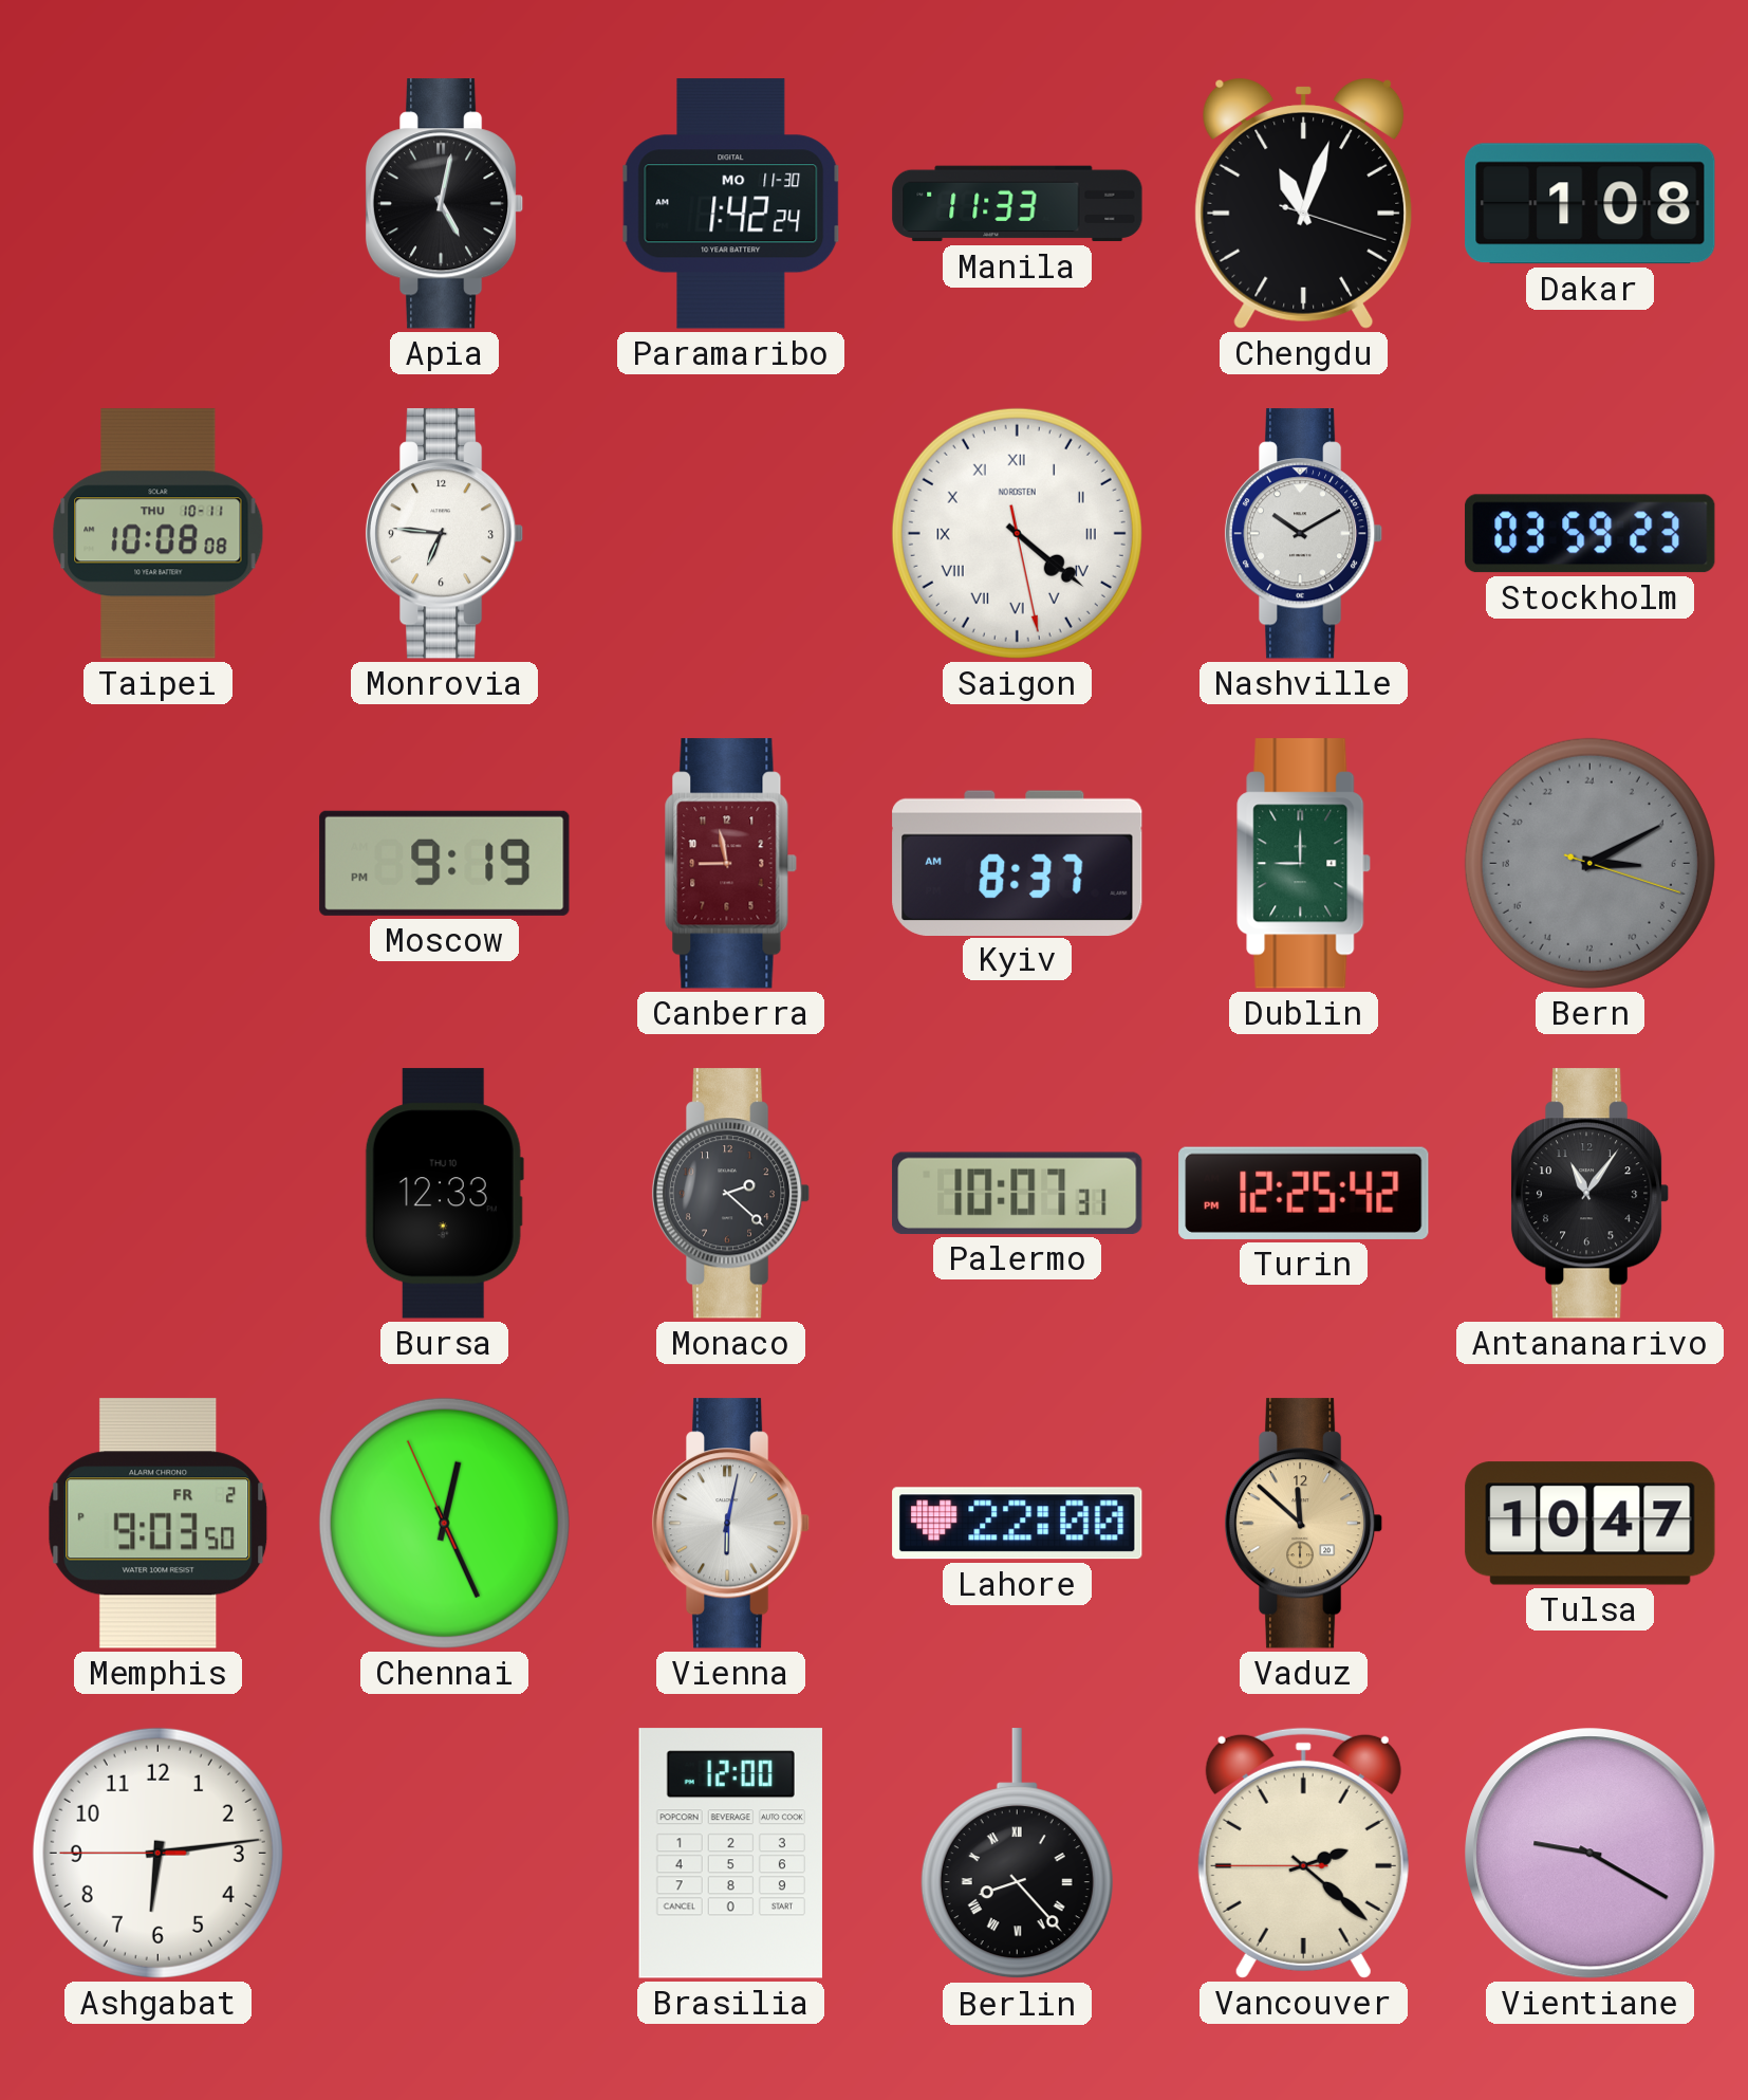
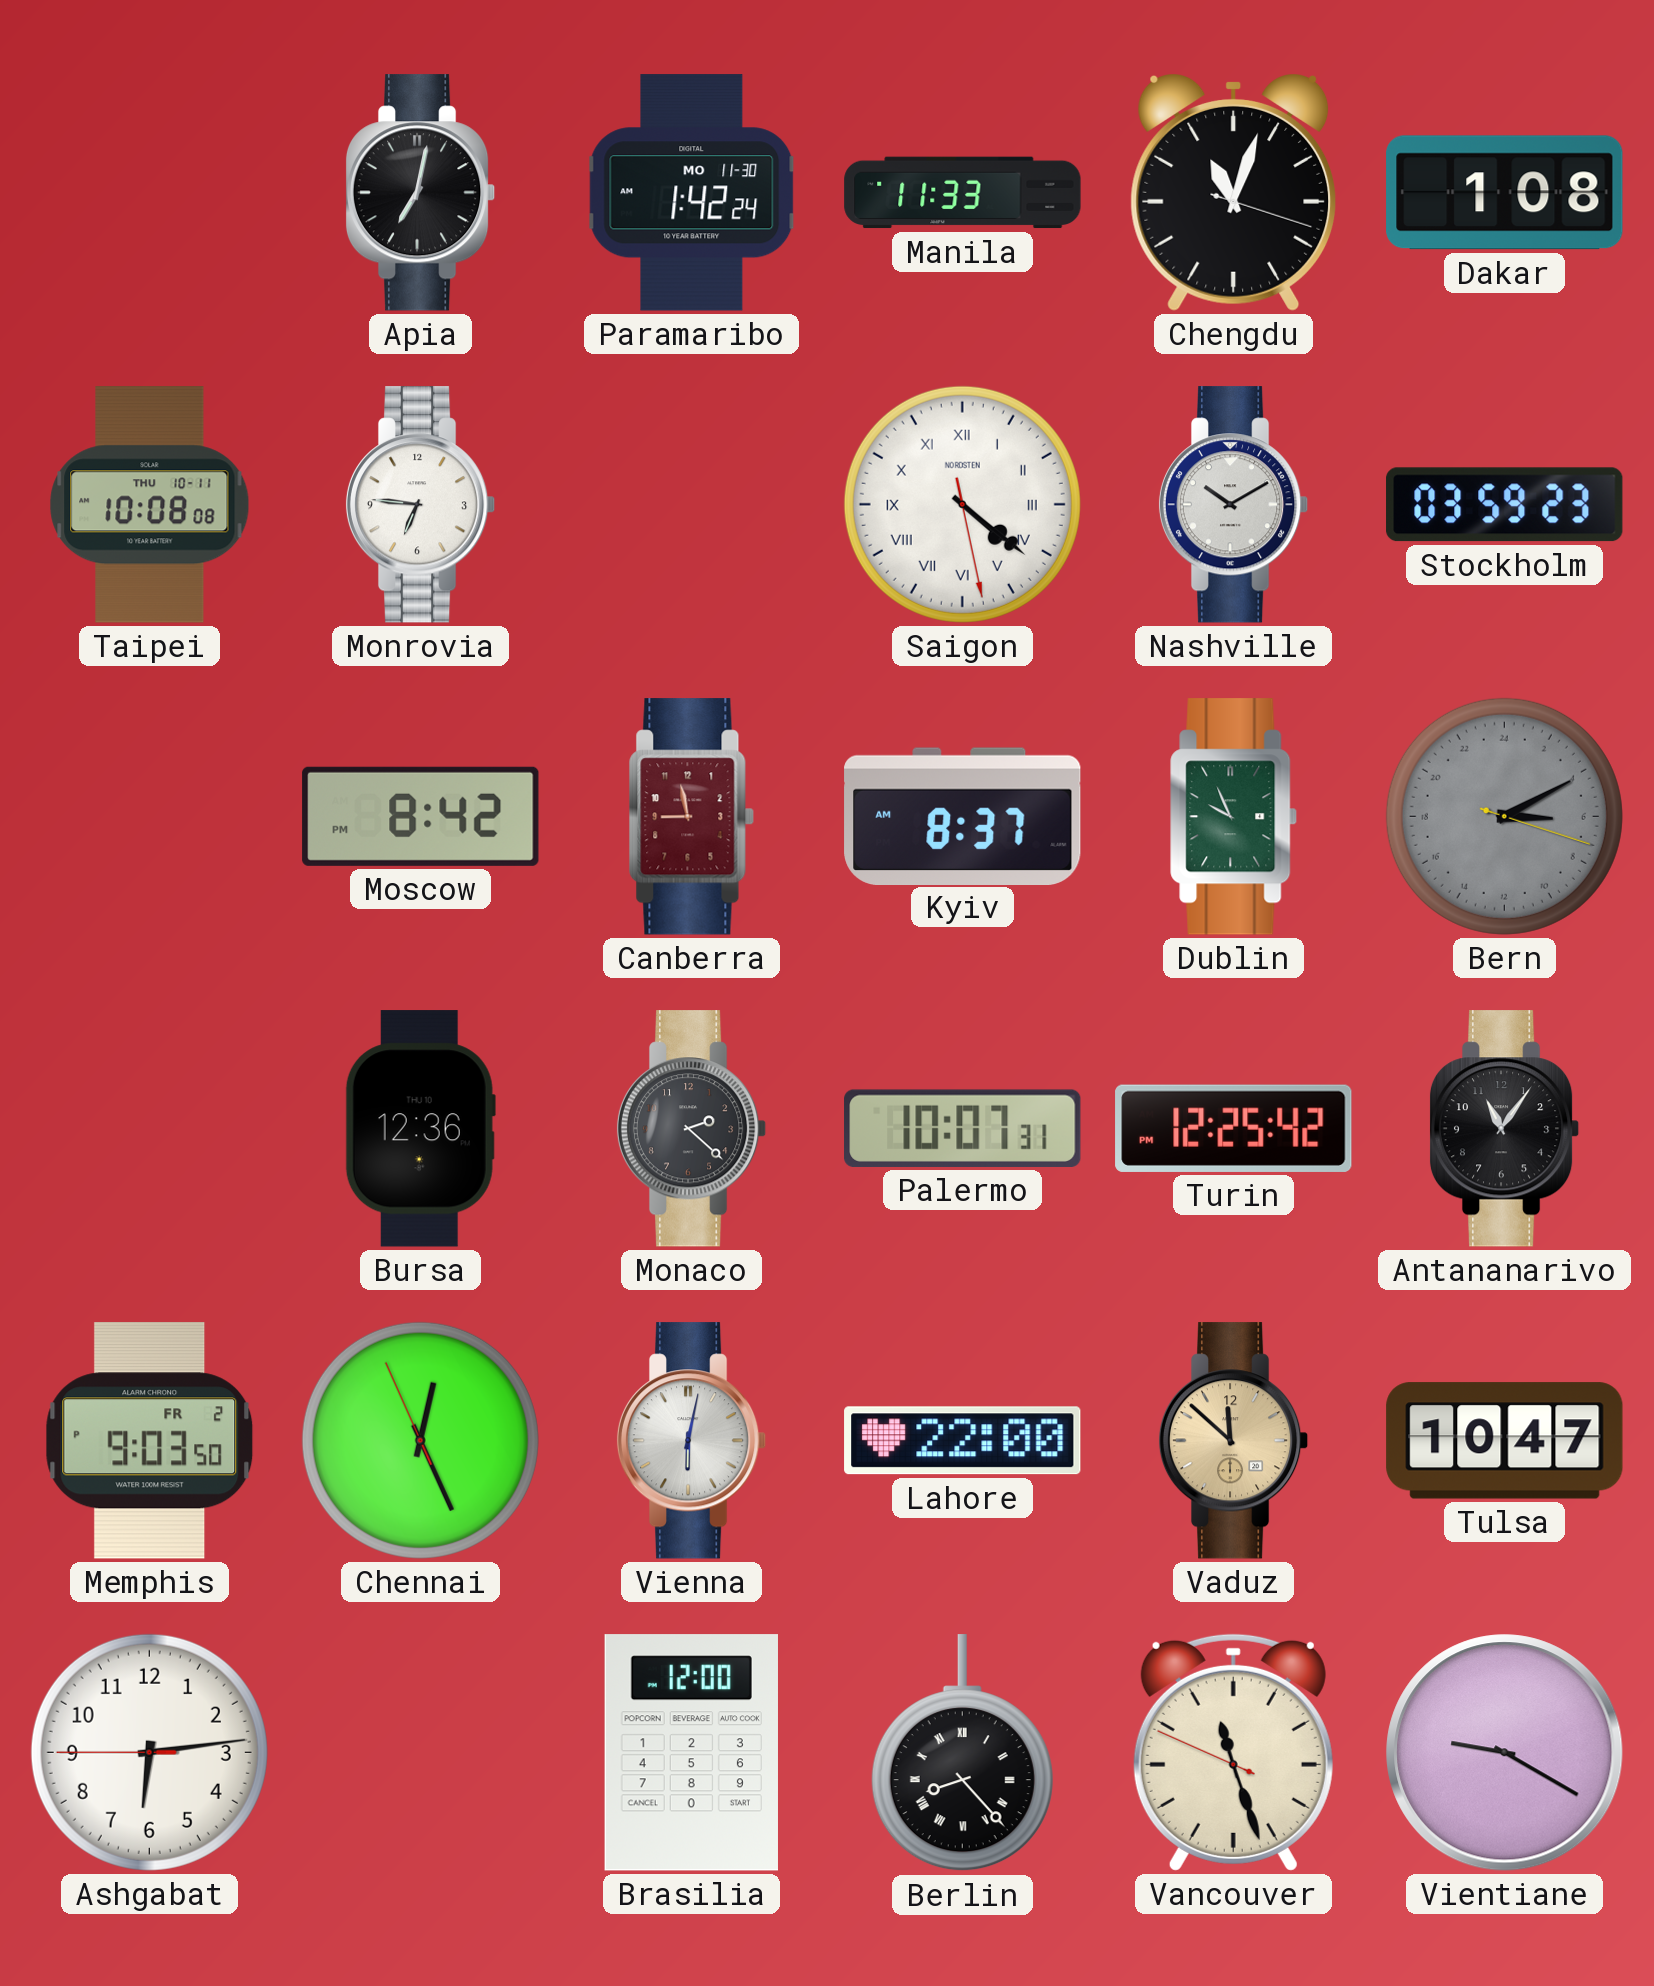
Apia: 5:02 -> 7:02 (421, 193)
Moscow: 9:19 -> 8:42 (421, 816)
Dublin: 9:00 -> 9:56 (1234, 817)
Bursa: 12:33 -> 12:36 (420, 1129)
Vancouver: 2:21 -> 11:26 (1233, 1752)
